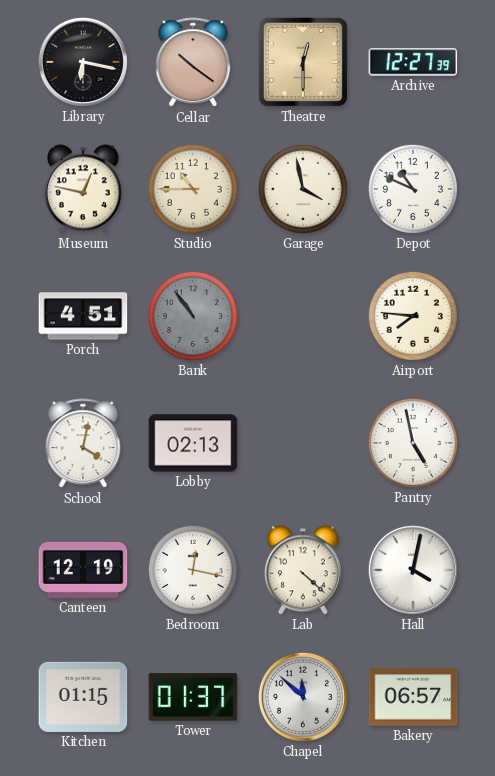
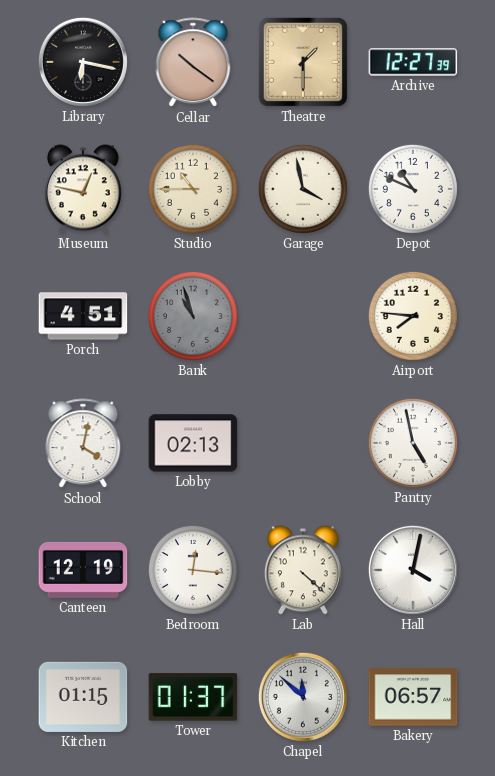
Theatre: 12:30 -> 1:30 (303, 62)
Bank: 10:54 -> 10:57 (193, 316)
Bedroom: 12:17 -> 12:16 (193, 570)
